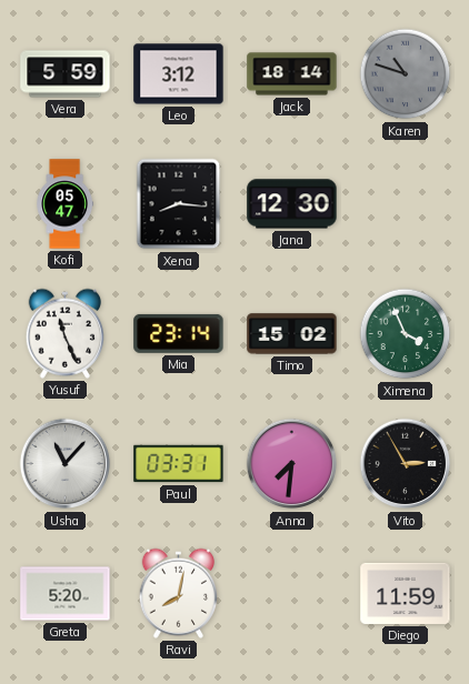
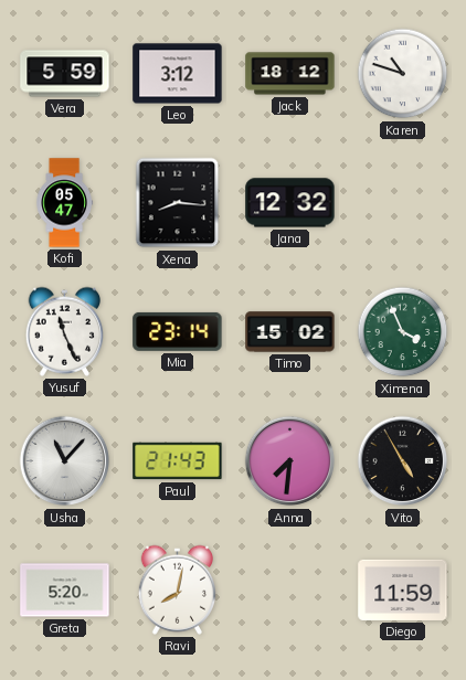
Jack: 18:14 -> 18:12 (290, 74)
Karen dial: grey -> white (403, 74)
Jana: 12:30 -> 12:32 (290, 203)
Paul: 03:31 -> 21:43 (178, 461)
Vito: 2:55 -> 4:55 (403, 461)
